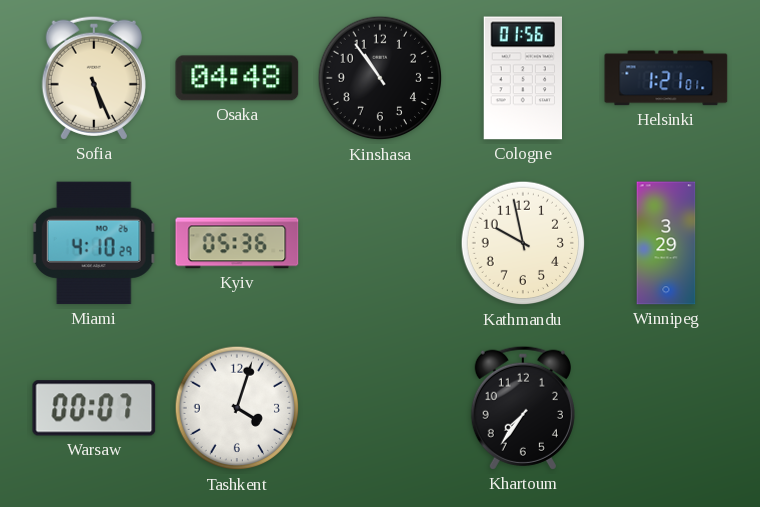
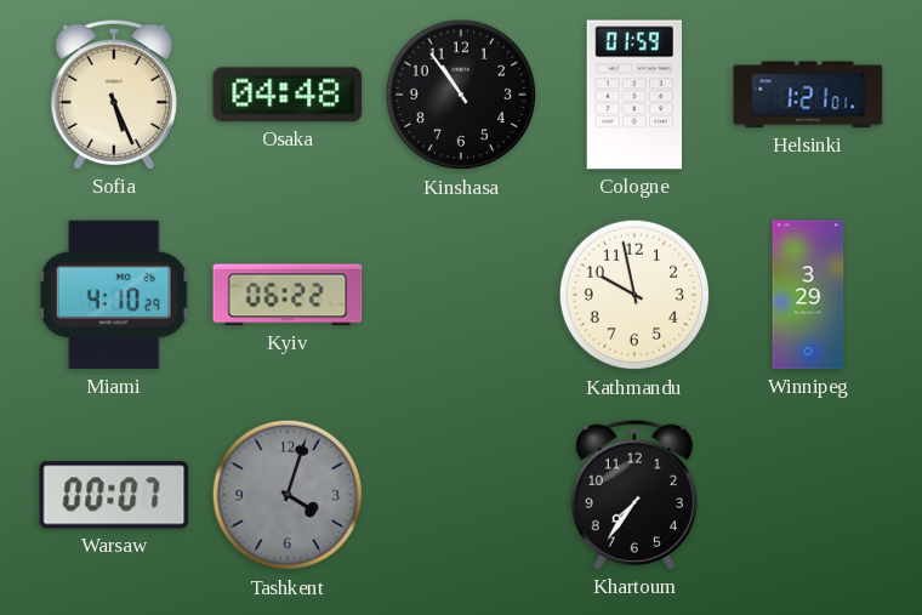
Cologne: 01:56 -> 01:59 (633, 95)
Kyiv: 05:36 -> 06:22 (288, 295)
Tashkent dial: white -> grey (288, 495)
